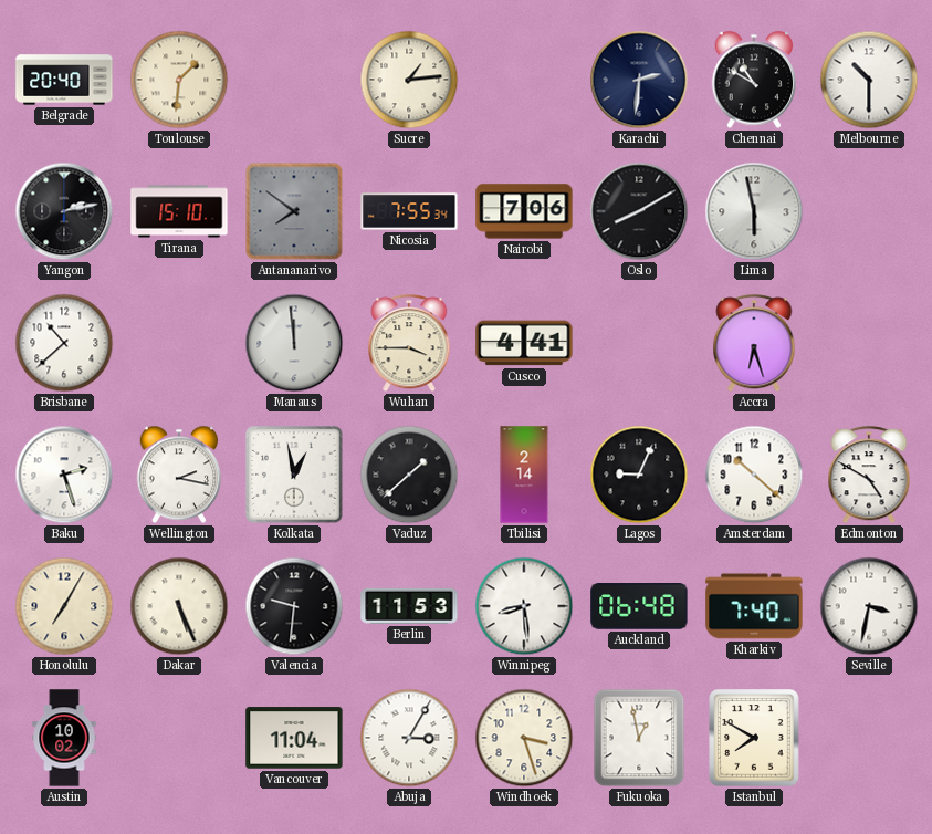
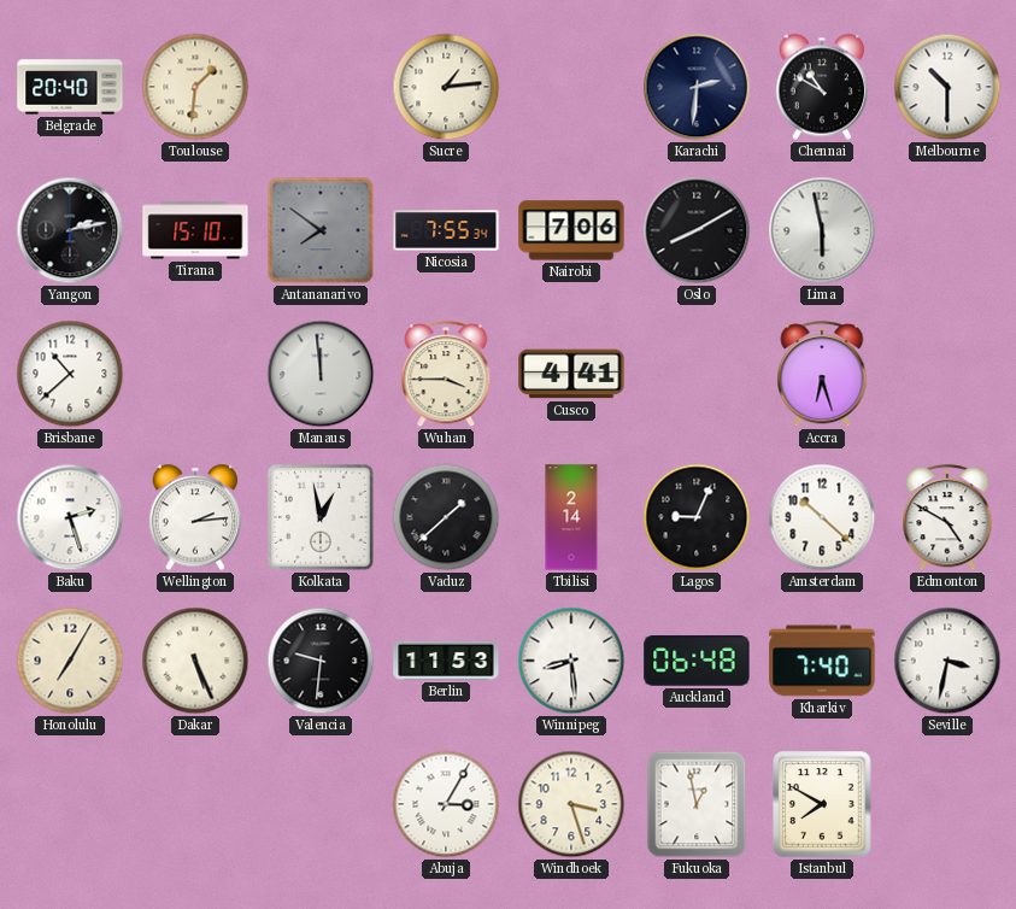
Wellington: 2:17 -> 2:14 (195, 517)
Austin: 10:02 -> none (64, 738)
Vancouver: 11:04 -> none (294, 738)
